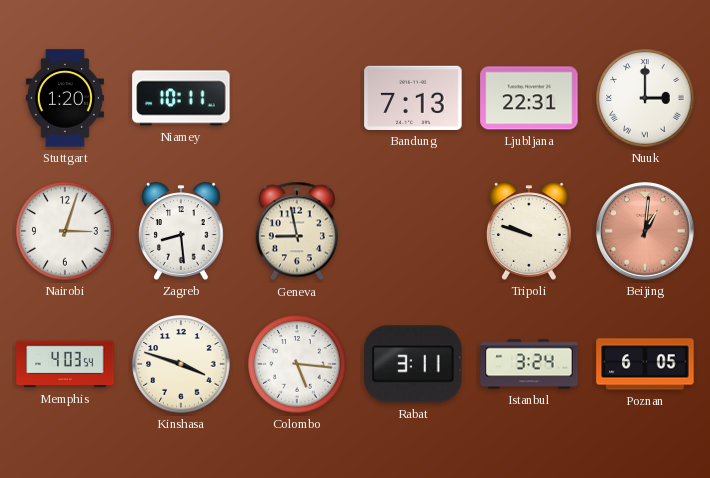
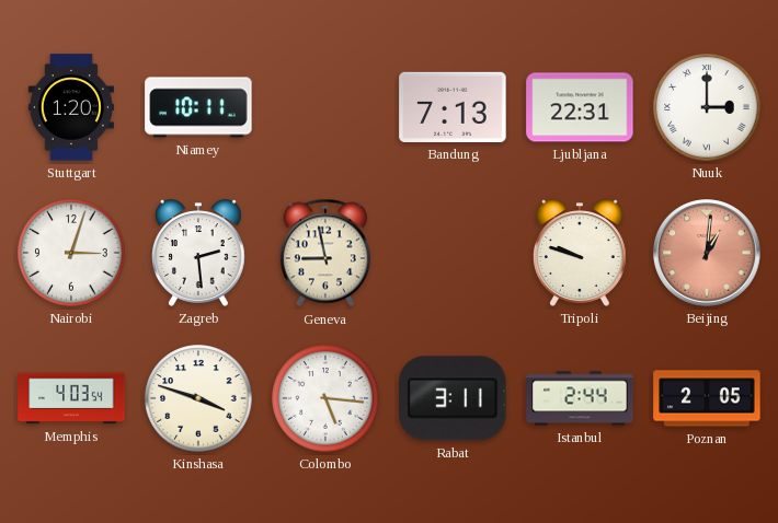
Zagreb: 8:29 -> 2:29 (199, 253)
Istanbul: 3:24 -> 2:44 (580, 398)
Poznan: 6:05 -> 2:05 (707, 398)
